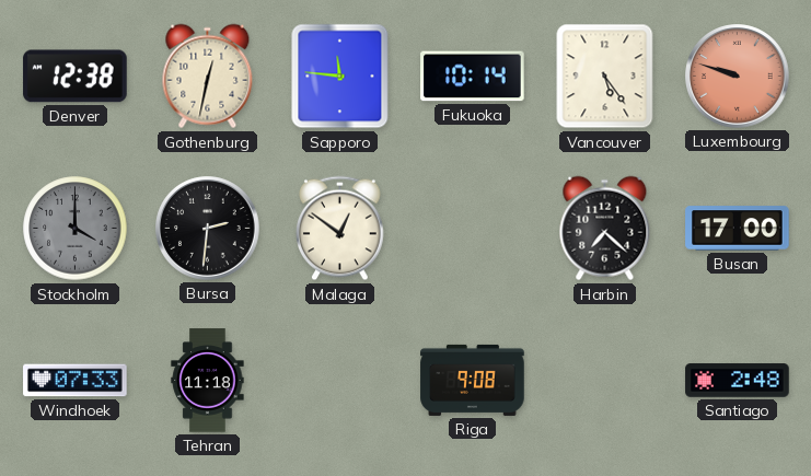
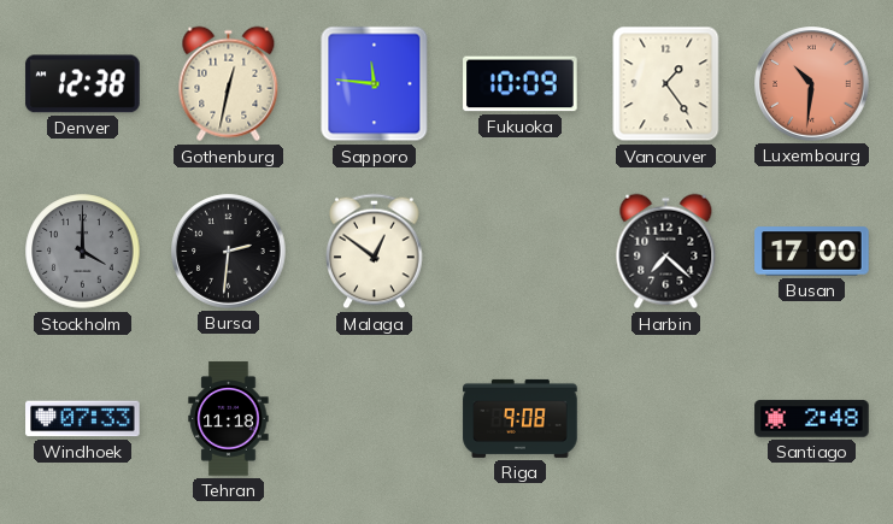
Fukuoka: 10:14 -> 10:09 (521, 84)
Vancouver: 5:24 -> 1:24 (666, 84)
Luxembourg: 9:48 -> 10:31 (812, 84)
